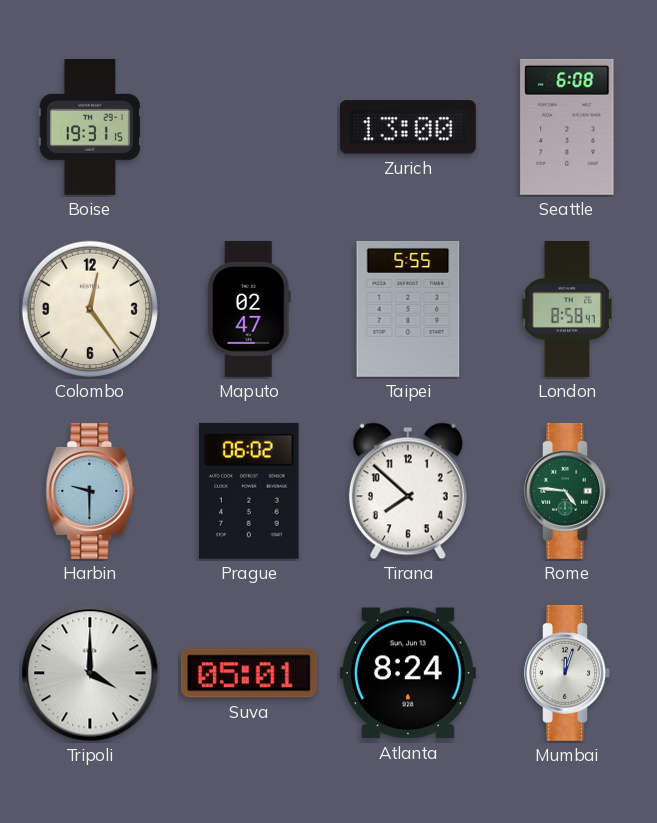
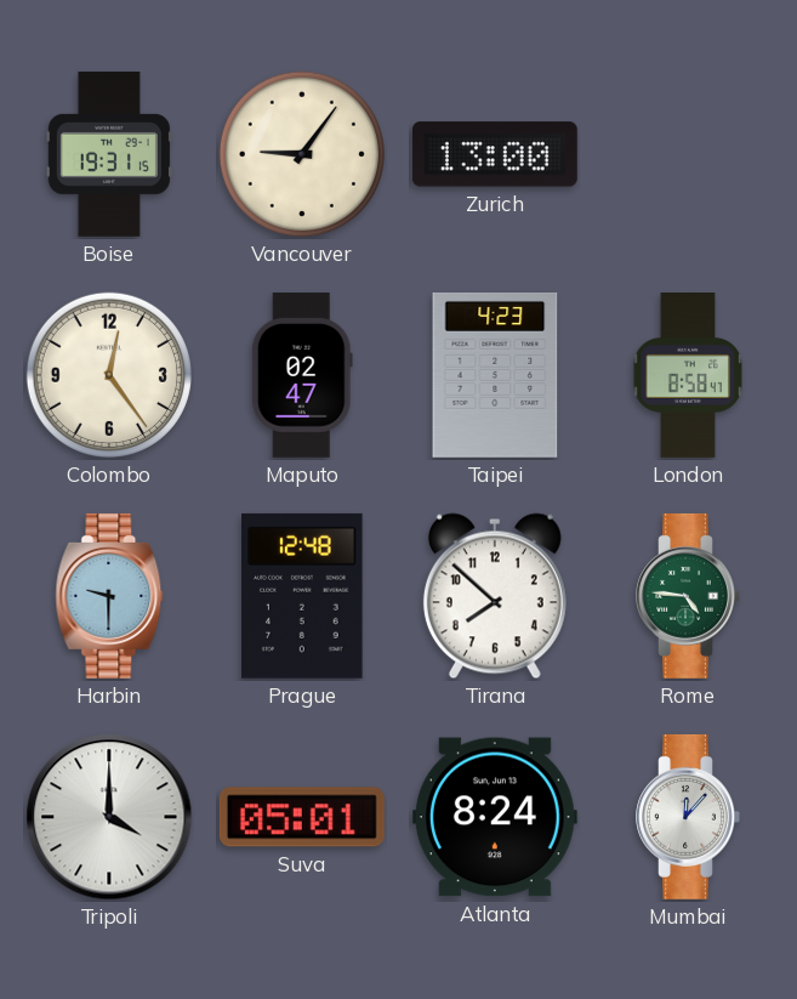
Vancouver: none -> 9:06 (302, 154)
Seattle: 6:08 -> none (567, 127)
Taipei: 5:55 -> 4:23 (495, 375)
Prague: 06:02 -> 12:48 (303, 596)
Mumbai: 12:03 -> 12:07 (688, 817)
